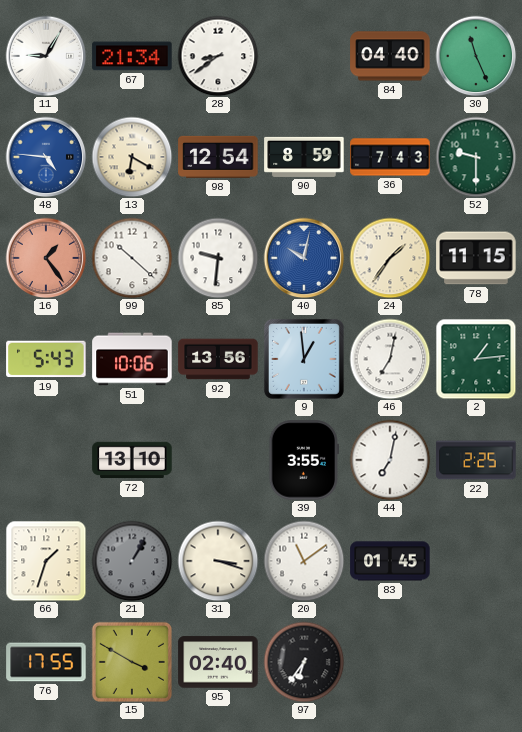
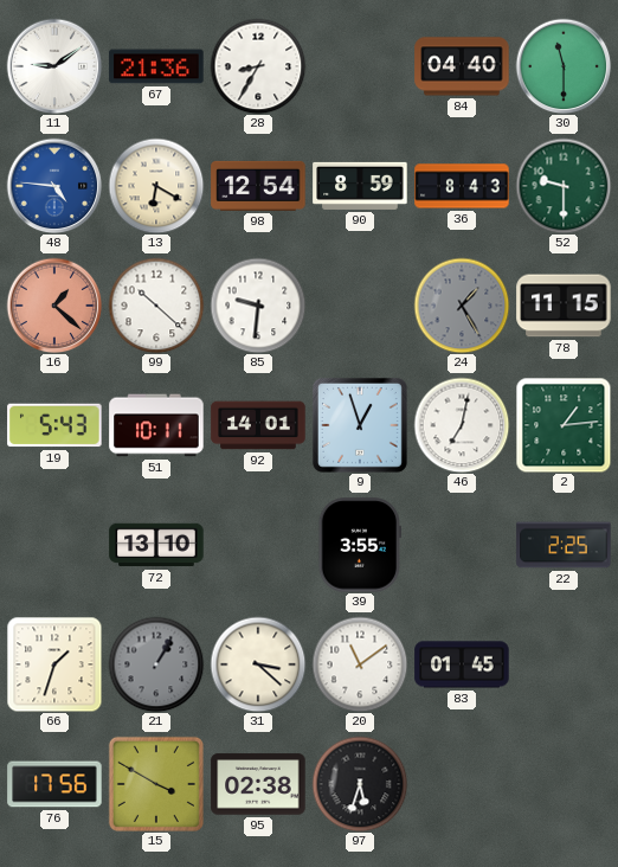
11: 9:05 -> 9:09 (54, 66)
67: 21:34 -> 21:36 (156, 66)
28: 8:39 -> 8:35 (258, 66)
30: 11:26 -> 11:30 (564, 66)
36: 7:43 -> 8:43 (462, 186)
16: 1:24 -> 1:22 (54, 306)
40: 10:02 -> none (304, 258)
24: 1:36 -> 1:25 (462, 306)
24 dial: cream -> grey (462, 306)
51: 10:06 -> 10:11 (156, 425)
92: 13:56 -> 14:01 (258, 425)
9: 12:59 -> 12:57 (360, 425)
44: 7:02 -> none (390, 460)
31: 3:18 -> 3:22 (258, 664)
76: 17:55 -> 17:56 (54, 784)
95: 02:40 -> 02:38 (258, 784)
97: 6:36 -> 5:33 (360, 784)
